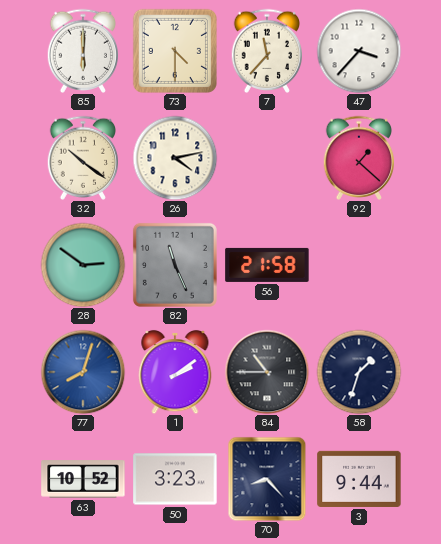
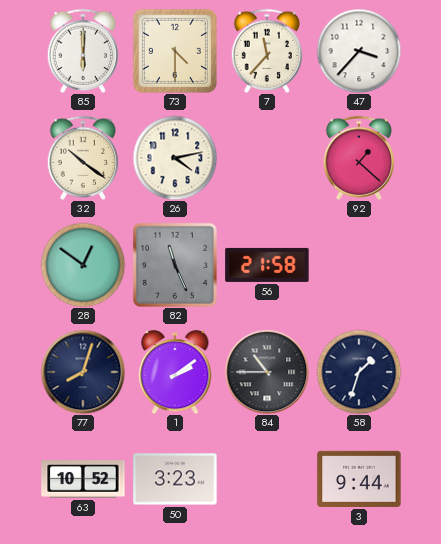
28: 2:51 -> 12:51 (83, 265)
77 dial: blue -> navy (83, 372)
70: 8:23 -> none (267, 479)
